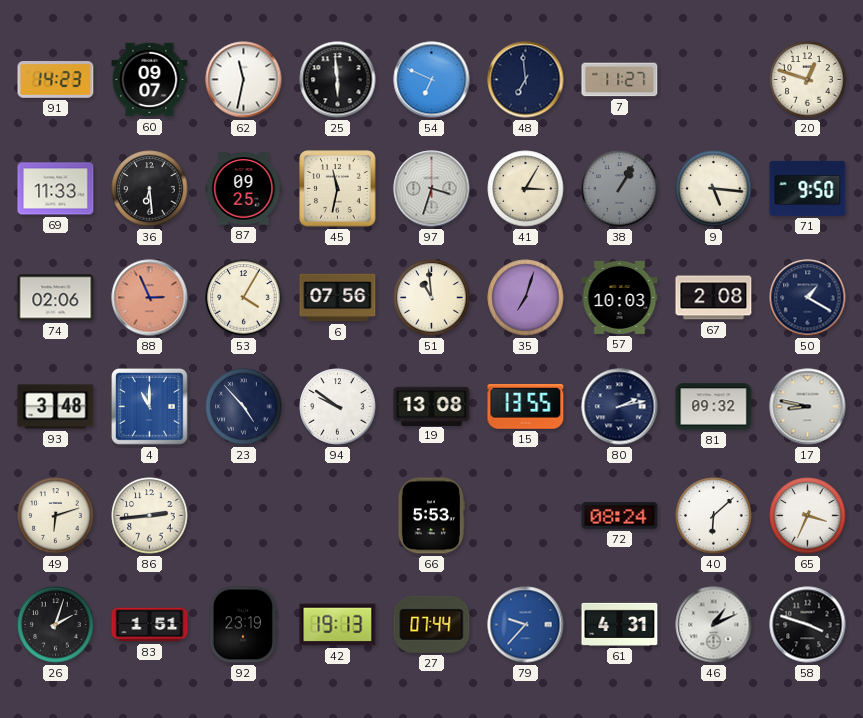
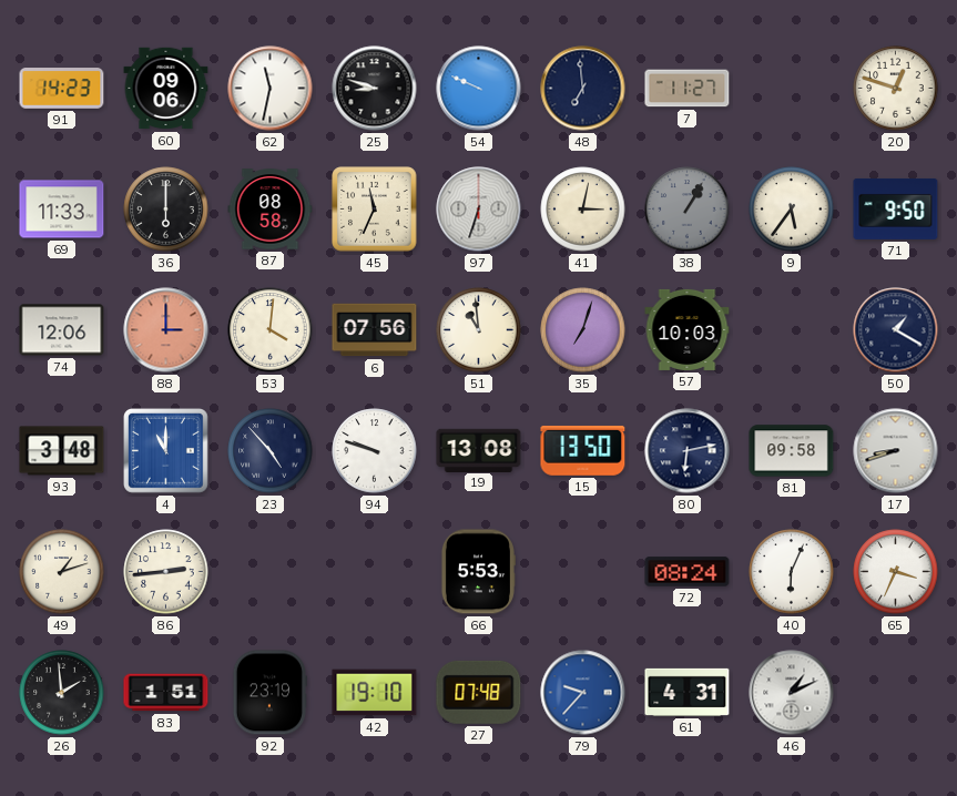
60: 09:07 -> 09:06 (166, 89)
25: 5:59 -> 8:48 (375, 89)
54: 6:49 -> 9:49 (479, 89)
36: 6:29 -> 6:00 (166, 210)
87: 09:25 -> 08:58 (271, 210)
45: 11:32 -> 11:34 (375, 210)
97: 3:33 -> 6:33 (479, 210)
41: 3:05 -> 3:02 (583, 210)
9: 5:16 -> 5:36 (792, 210)
74: 02:06 -> 12:06 (62, 330)
88: 2:56 -> 3:00 (166, 330)
53: 4:05 -> 4:01 (271, 330)
67: 2:08 -> none (714, 298)
94: 9:51 -> 9:48 (375, 451)
15: 13:55 -> 13:50 (583, 450)
80: 2:13 -> 6:13 (688, 451)
81: 09:32 -> 09:58 (792, 451)
17: 8:47 -> 8:42 (896, 451)
49: 6:12 -> 1:12 (62, 572)
40: 6:08 -> 6:04 (792, 572)
26: 2:03 -> 1:59 (62, 693)
42: 19:13 -> 19:10 (375, 693)
27: 07:44 -> 07:48 (479, 692)
58: 3:48 -> none (808, 625)
